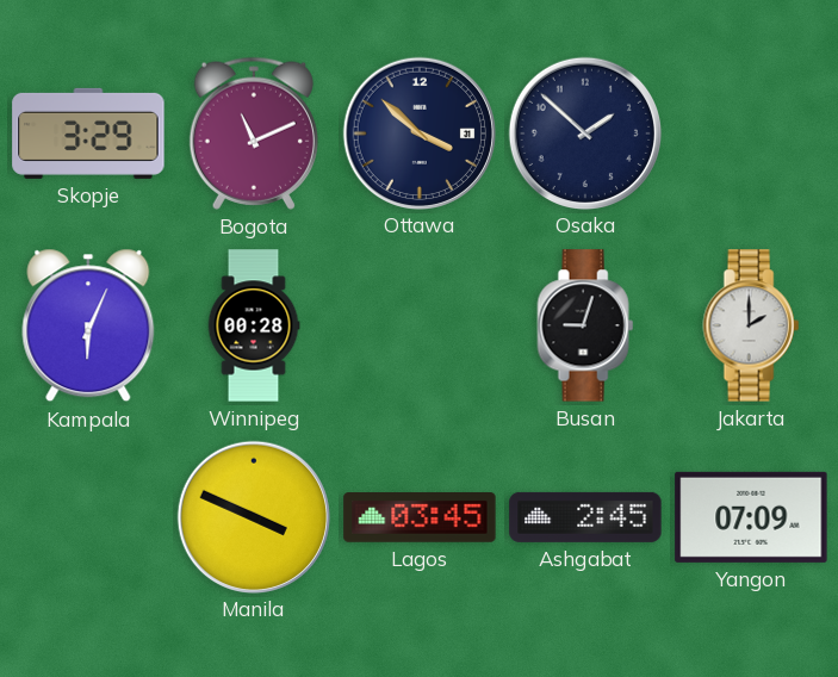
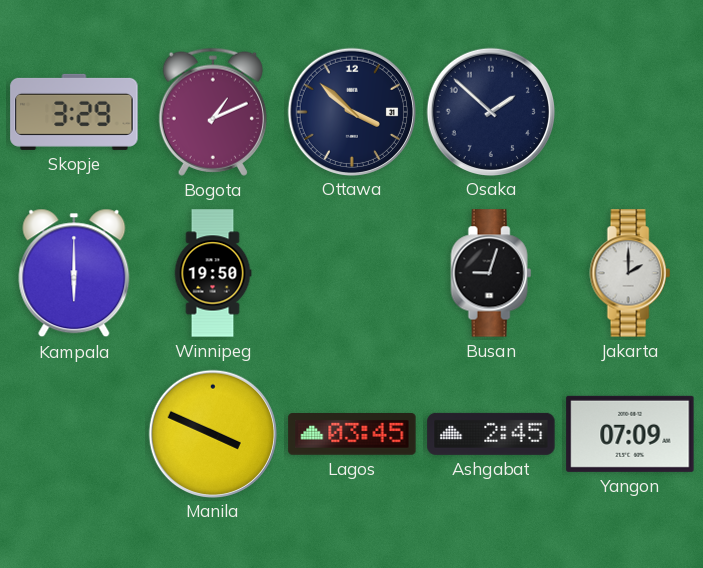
Bogota: 11:11 -> 1:11 (213, 112)
Kampala: 6:04 -> 6:00 (74, 273)
Winnipeg: 00:28 -> 19:50 (213, 273)
